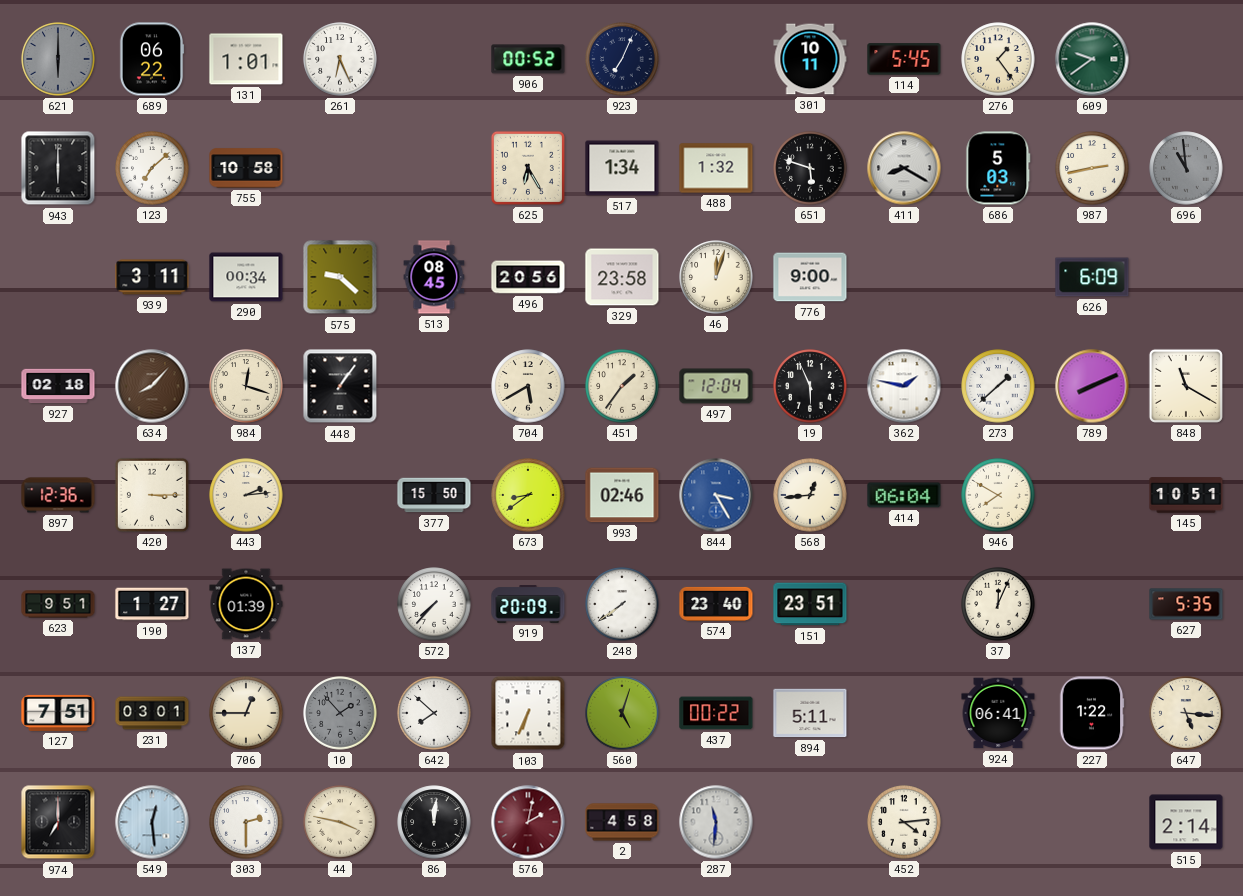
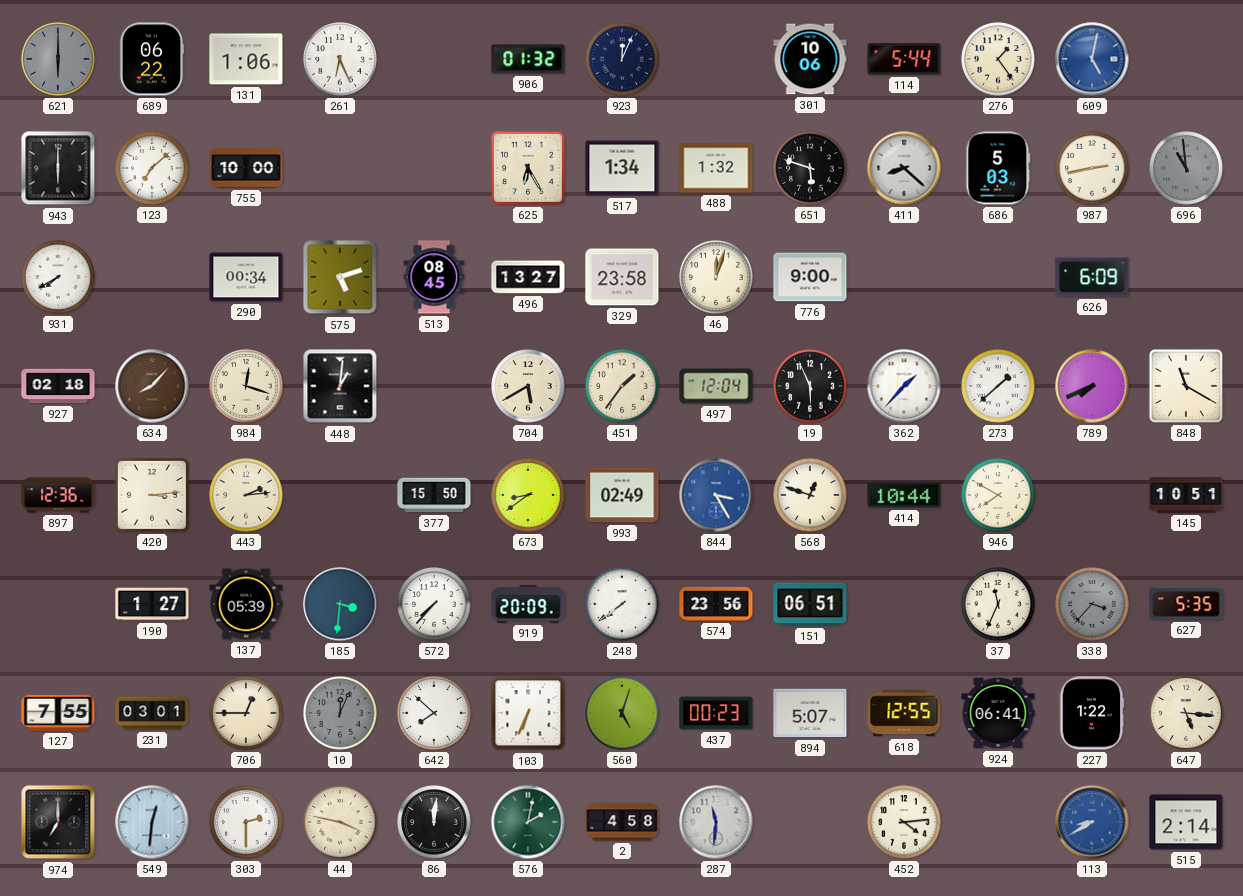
131: 1:01 -> 1:06 (246, 59)
906: 00:52 -> 01:32 (528, 59)
923: 7:04 -> 12:04 (622, 59)
301: 10:11 -> 10:06 (810, 59)
114: 5:45 -> 5:44 (904, 59)
609: 9:39 -> 5:02 (1092, 59)
609 dial: green -> blue (1092, 59)
755: 10:58 -> 10:00 (246, 168)
411: 8:20 -> 8:22 (904, 168)
931: none -> 7:40 (58, 277)
939: 3:11 -> none (152, 277)
575: 9:22 -> 5:12 (340, 277)
496: 20:56 -> 13:27 (528, 277)
448: 1:06 -> 1:01 (340, 386)
362: 1:47 -> 1:37 (904, 386)
789: 8:11 -> 7:41 (1092, 386)
420: 3:15 -> 3:14 (152, 495)
993: 02:46 -> 02:49 (622, 495)
568: 12:44 -> 12:48 (810, 495)
414: 06:04 -> 10:44 (904, 495)
623: 9:51 -> none (58, 604)
137: 01:39 -> 05:39 (246, 604)
185: none -> 3:31 (340, 604)
574: 23:40 -> 23:56 (716, 604)
151: 23:51 -> 06:51 (810, 604)
37: 12:04 -> 11:34 (998, 604)
338: none -> 3:37 (1092, 604)
127: 7:51 -> 7:55 (58, 713)
10: 1:53 -> 12:04 (340, 713)
437: 00:22 -> 00:23 (716, 713)
894: 5:11 -> 5:07 (810, 713)
618: none -> 12:55 (904, 713)
549: 12:29 -> 12:31 (152, 822)
576 dial: burgundy -> green (528, 822)
113: none -> 8:40 (1092, 822)
